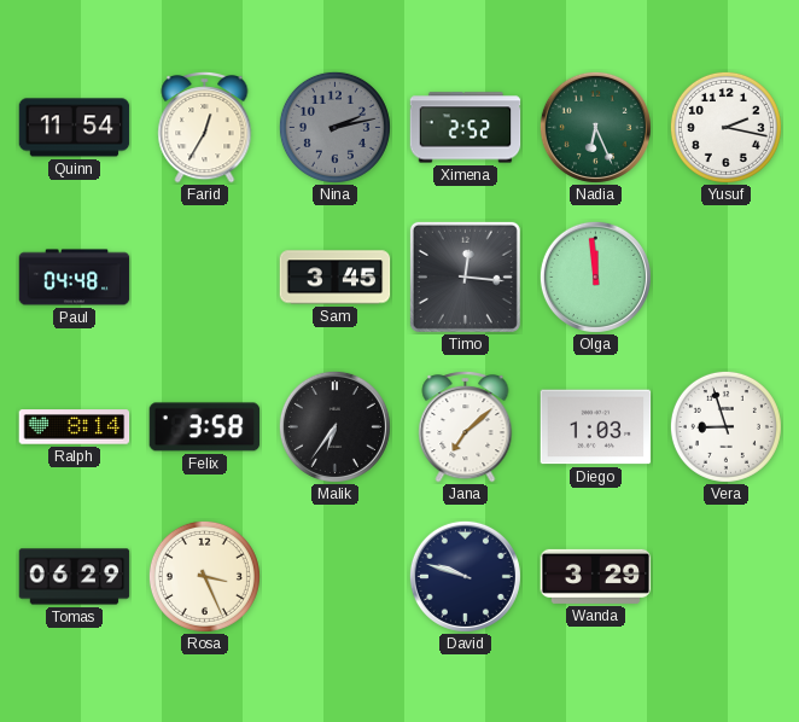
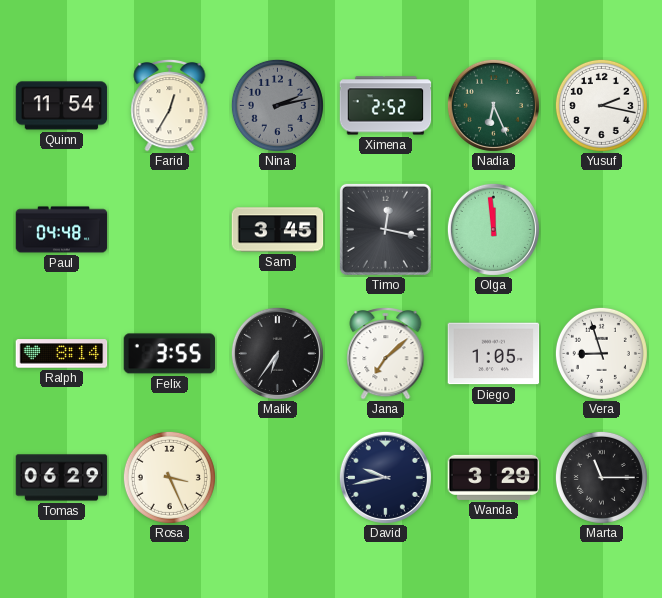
Timo: 12:16 -> 12:17 (385, 229)
Felix: 3:58 -> 3:55 (170, 354)
Diego: 1:03 -> 1:05 (494, 354)
David: 9:48 -> 9:43 (385, 477)
Marta: none -> 11:15 (601, 477)
